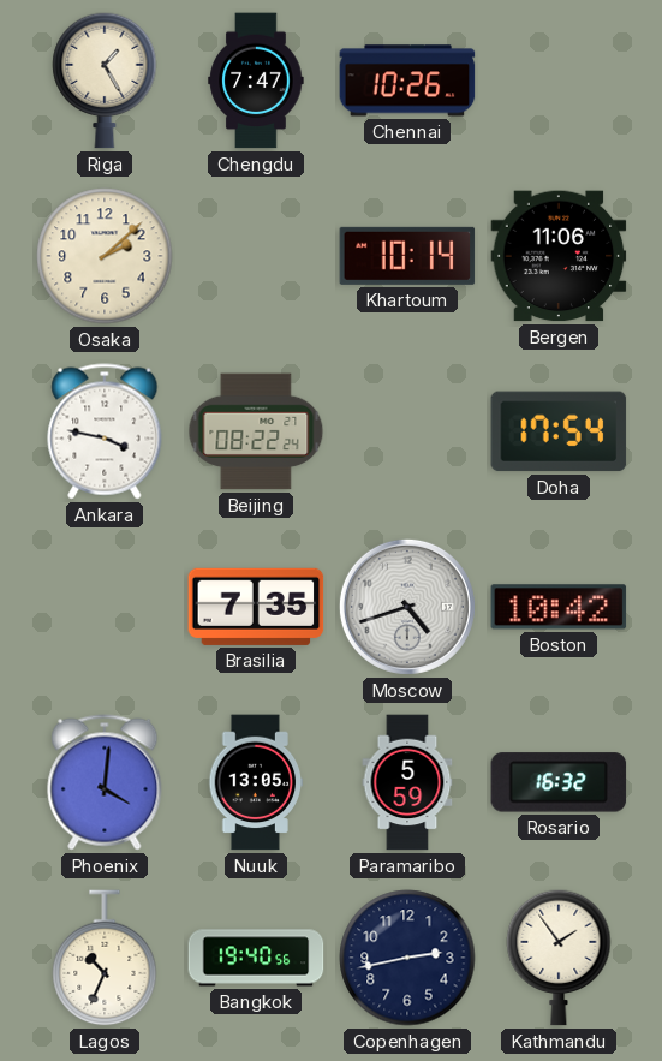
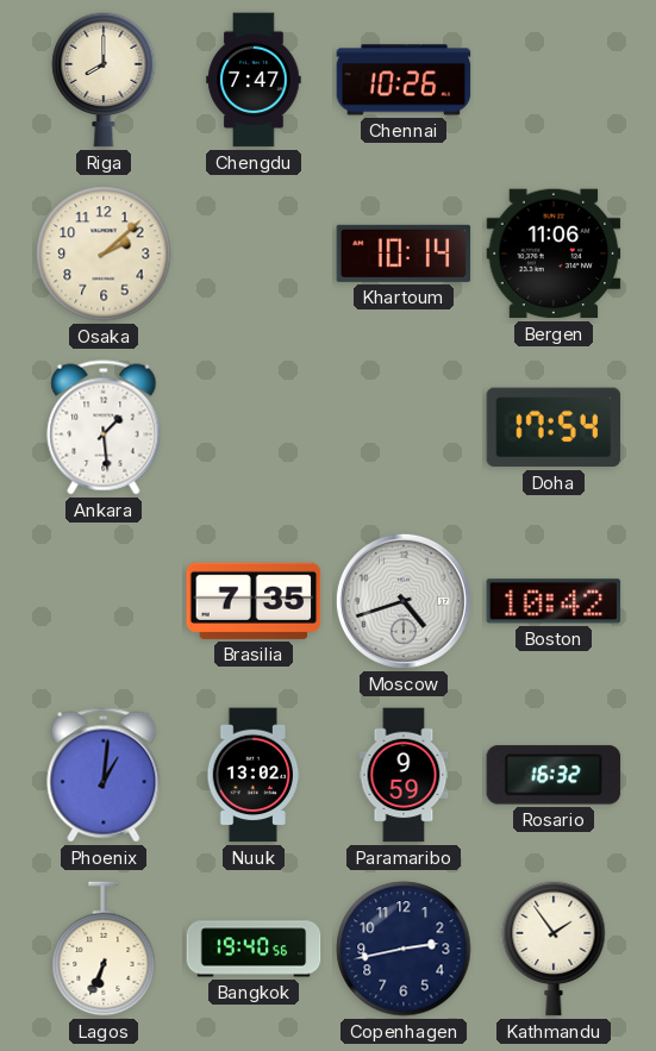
Riga: 1:25 -> 8:00 (104, 80)
Ankara: 3:47 -> 1:29 (104, 427)
Beijing: 08:22 -> none (256, 431)
Phoenix: 4:01 -> 1:01 (104, 775)
Nuuk: 13:05 -> 13:02 (254, 775)
Paramaribo: 5:59 -> 9:59 (404, 775)
Lagos: 10:34 -> 6:34 (104, 950)
